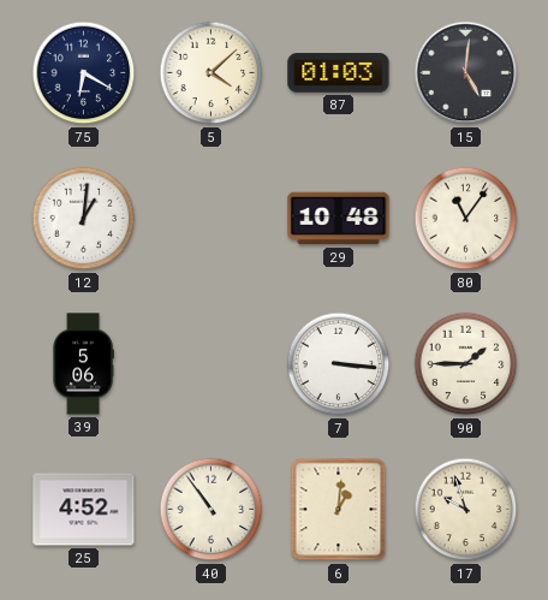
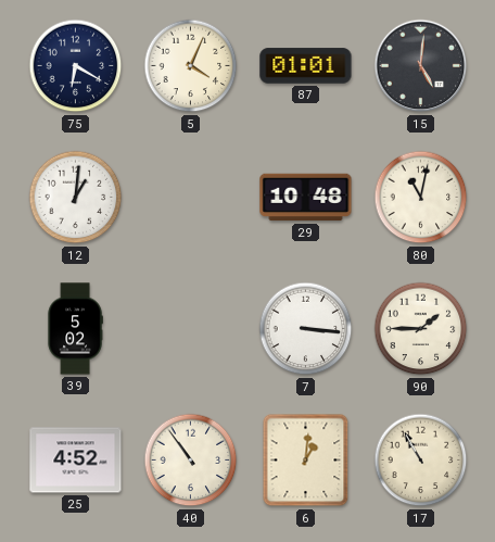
5: 4:08 -> 4:04 (191, 66)
87: 01:03 -> 01:01 (306, 66)
80: 11:06 -> 11:02 (421, 198)
39: 5:06 -> 5:02 (75, 329)
17: 9:57 -> 10:55 (421, 461)
